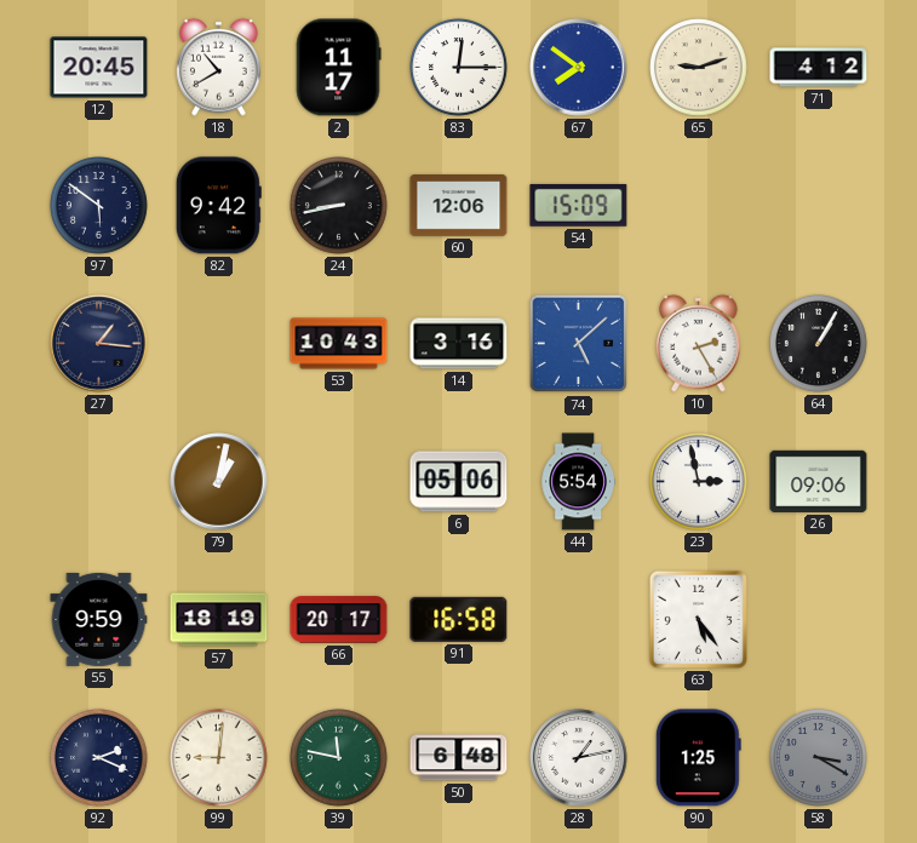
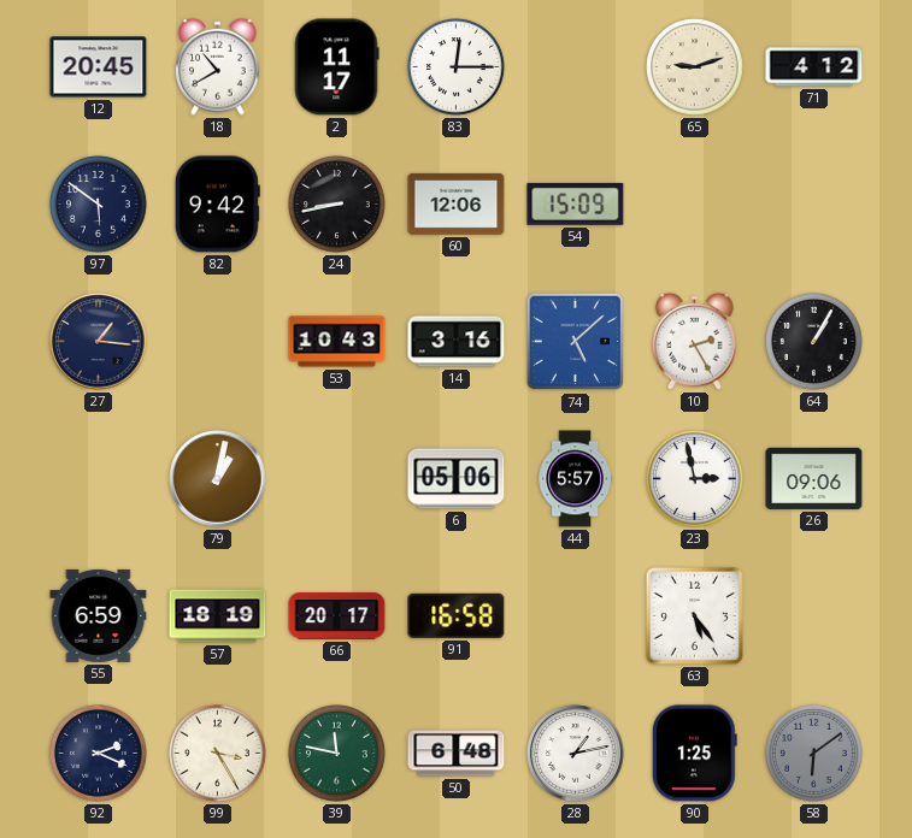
67: 7:51 -> none (579, 68)
44: 5:54 -> 5:57 (575, 479)
55: 9:59 -> 6:59 (99, 615)
99: 9:01 -> 3:25 (218, 754)
58: 3:20 -> 6:09 (814, 754)
